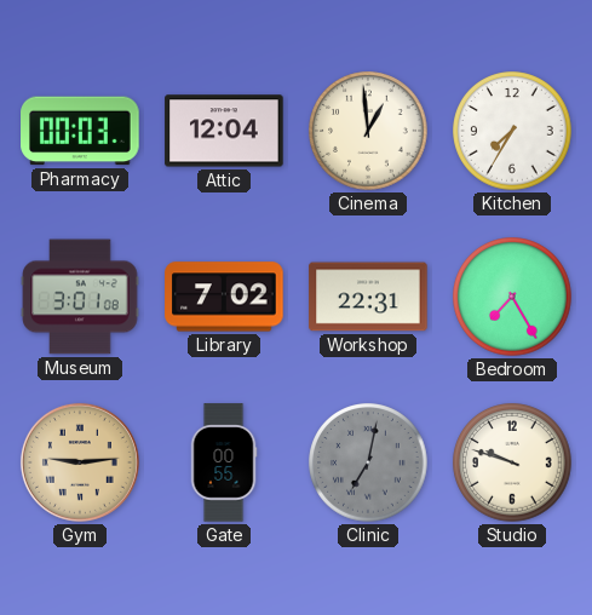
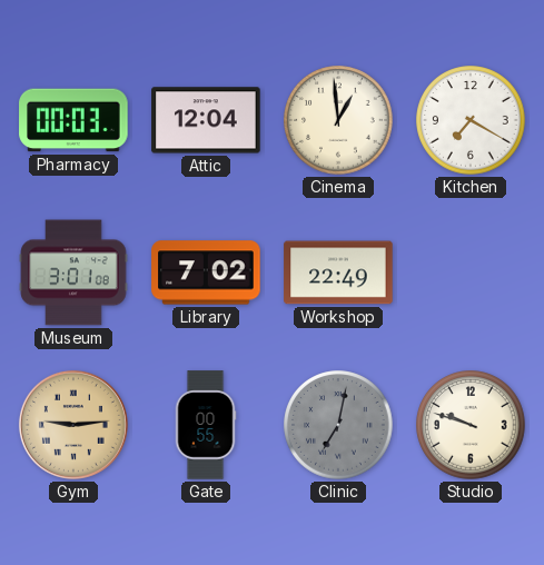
Kitchen: 7:35 -> 7:20 (471, 120)
Workshop: 22:31 -> 22:49 (338, 272)
Bedroom: 7:25 -> none (512, 297)
